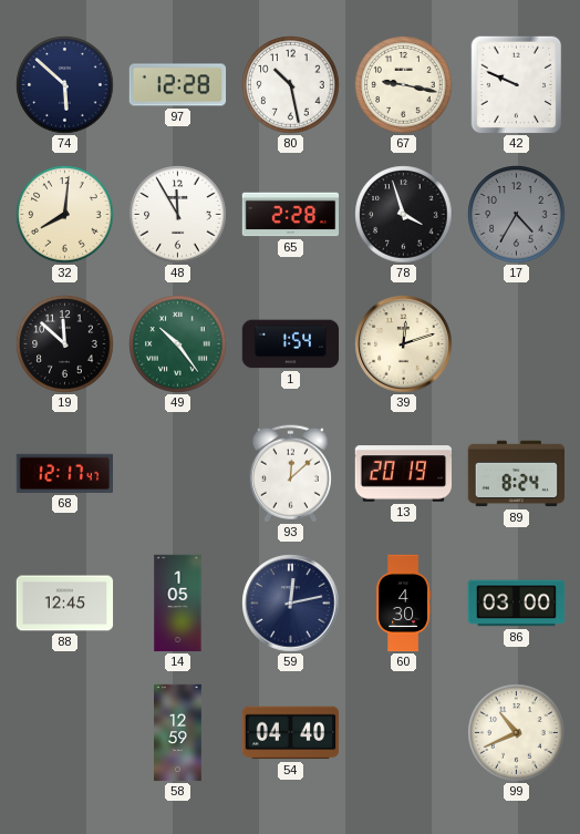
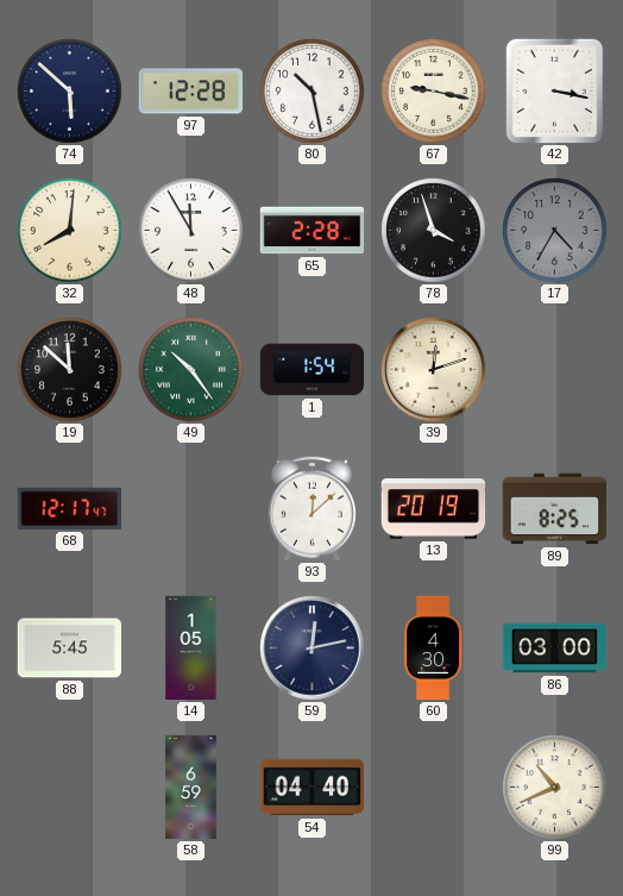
42: 9:49 -> 3:17 (555, 92)
89: 8:24 -> 8:25 (554, 509)
88: 12:45 -> 5:45 (70, 648)
58: 12:59 -> 6:59 (191, 788)
